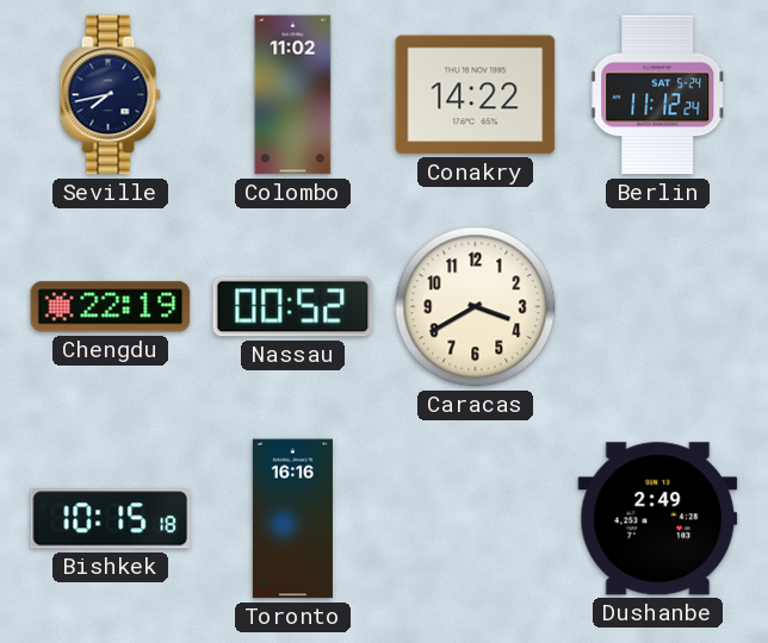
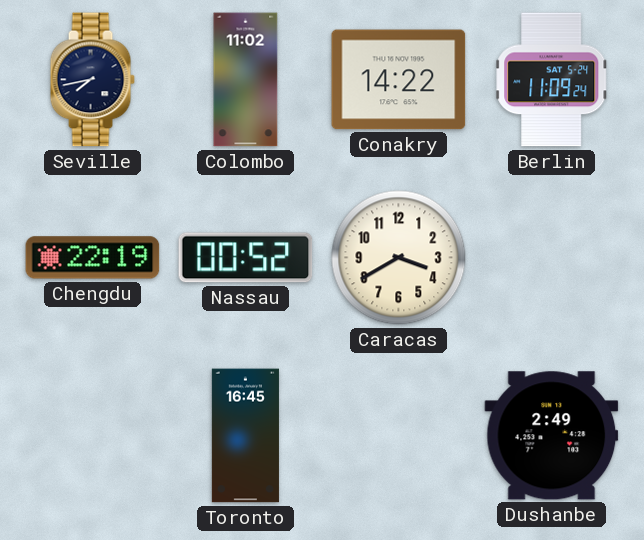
Berlin: 11:12 -> 11:09 (552, 80)
Bishkek: 10:15 -> none (111, 519)
Toronto: 16:16 -> 16:45 (245, 436)
